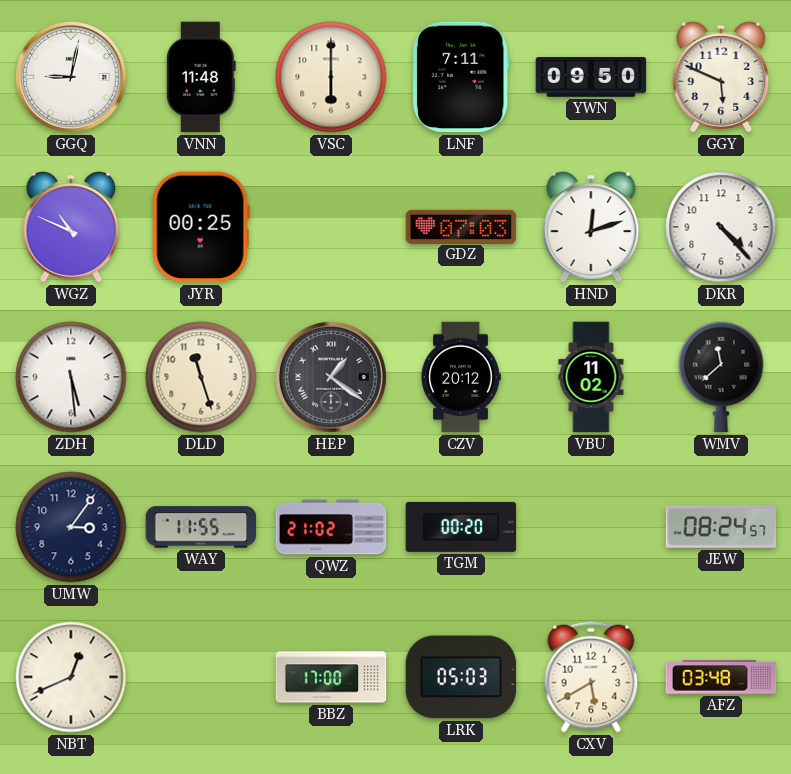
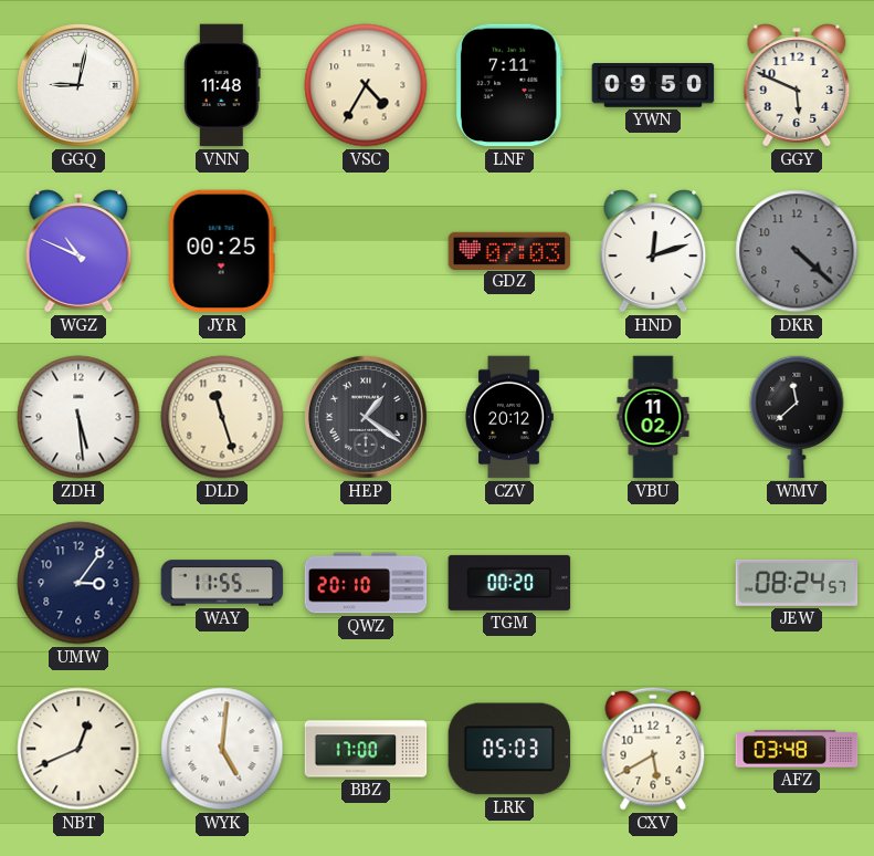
VSC: 6:00 -> 4:35 (366, 85)
DKR: 4:23 -> 4:22 (797, 251)
DKR dial: white -> grey (797, 251)
QWZ: 21:02 -> 20:10 (366, 583)
WYK: none -> 5:01 (222, 749)
